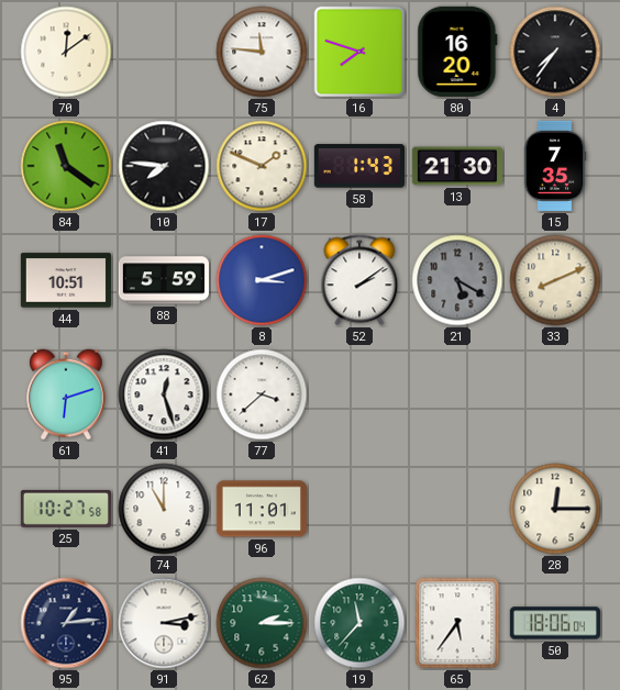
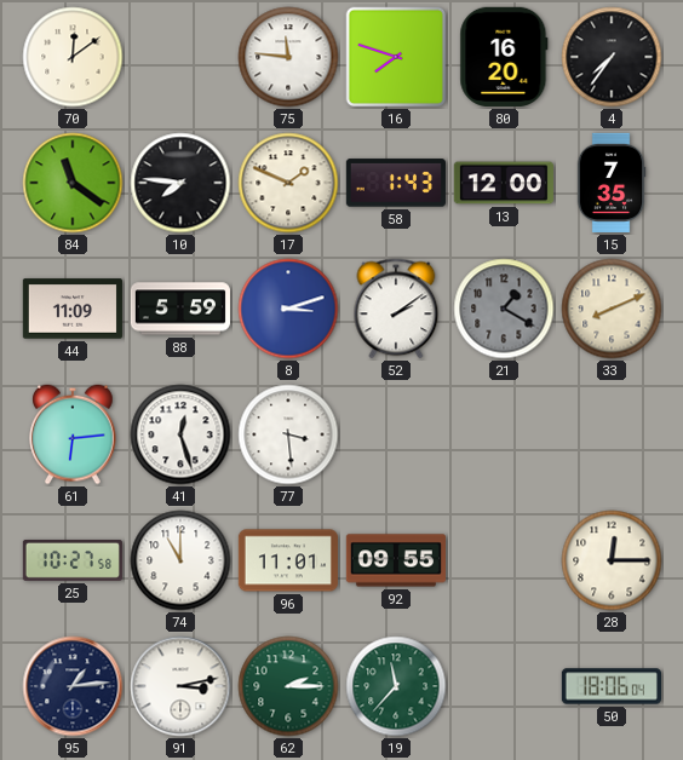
13: 21:30 -> 12:00 (504, 183)
44: 10:51 -> 11:09 (73, 309)
21: 5:20 -> 1:20 (504, 309)
61: 6:12 -> 6:14 (73, 434)
77: 3:38 -> 3:29 (288, 434)
92: none -> 09:55 (395, 560)
65: 5:36 -> none (457, 623)
